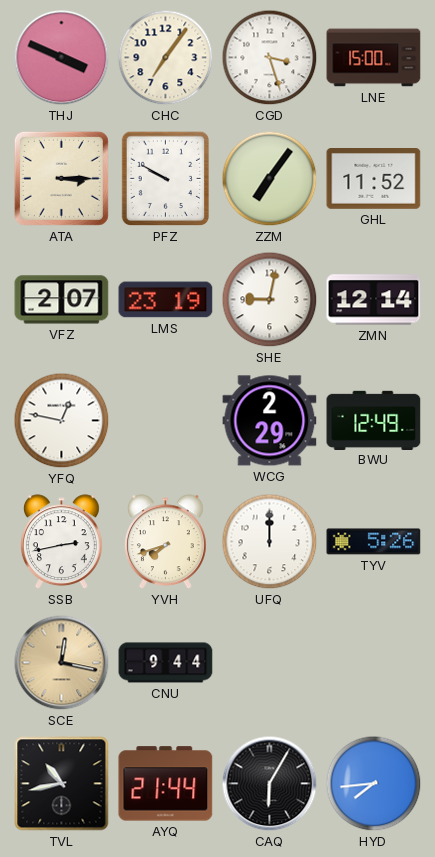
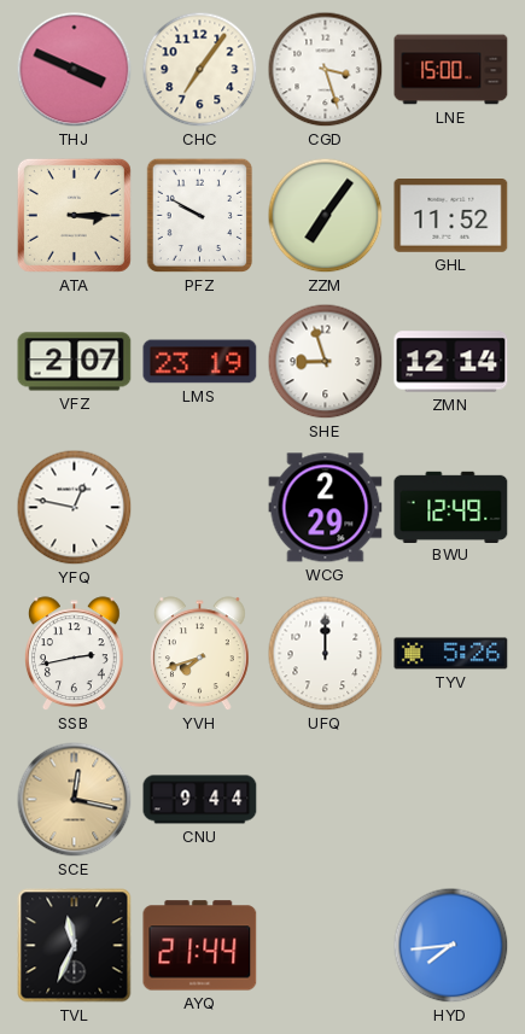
SHE: 9:02 -> 8:57 (326, 362)
TVL: 10:43 -> 11:34 (75, 946)
CAQ: 6:05 -> none (270, 784)
